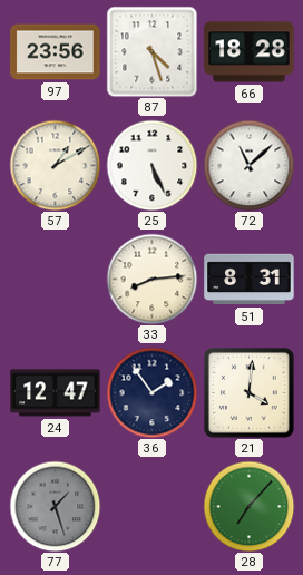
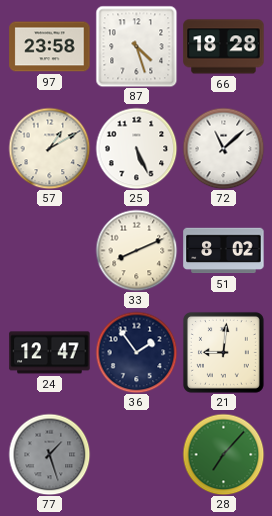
97: 23:56 -> 23:58 (50, 47)
33: 8:14 -> 8:11 (136, 250)
51: 8:31 -> 8:02 (224, 251)
21: 4:01 -> 9:01 (223, 352)
